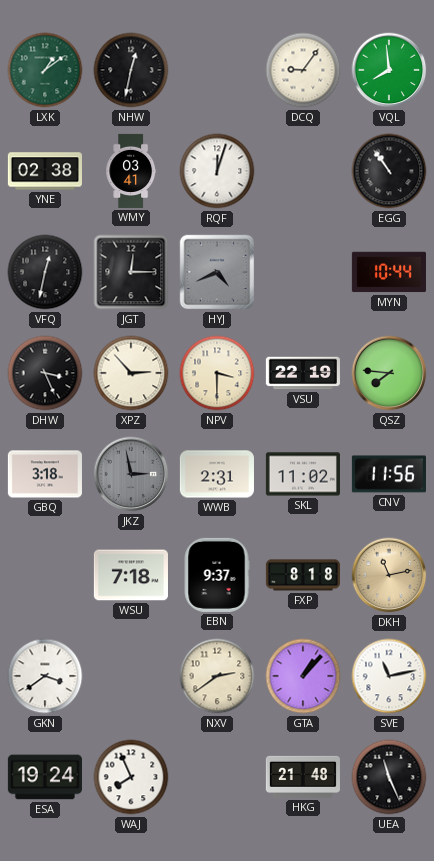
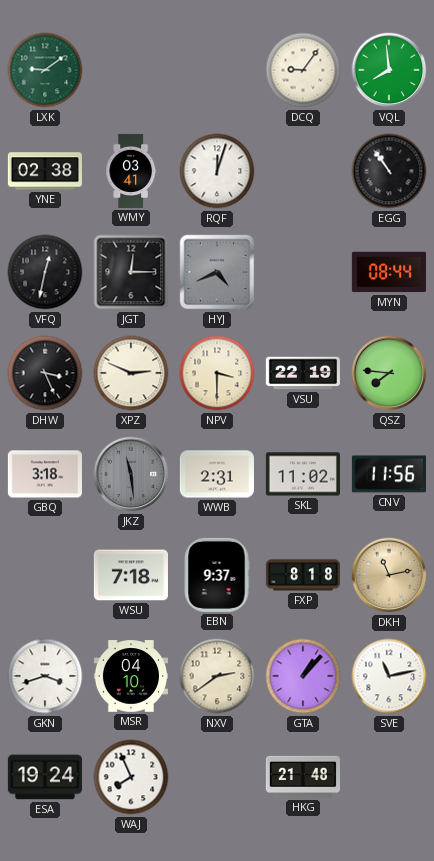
LXK: 1:09 -> 9:09 (45, 70)
NHW: 12:32 -> none (131, 70)
MYN: 10:44 -> 08:44 (389, 272)
XPZ: 2:53 -> 2:49 (131, 373)
JKZ: 2:58 -> 11:29 (131, 474)
GKN: 3:39 -> 3:42 (45, 676)
MSR: none -> 04:10 (131, 676)
UEA: 11:26 -> none (389, 777)
